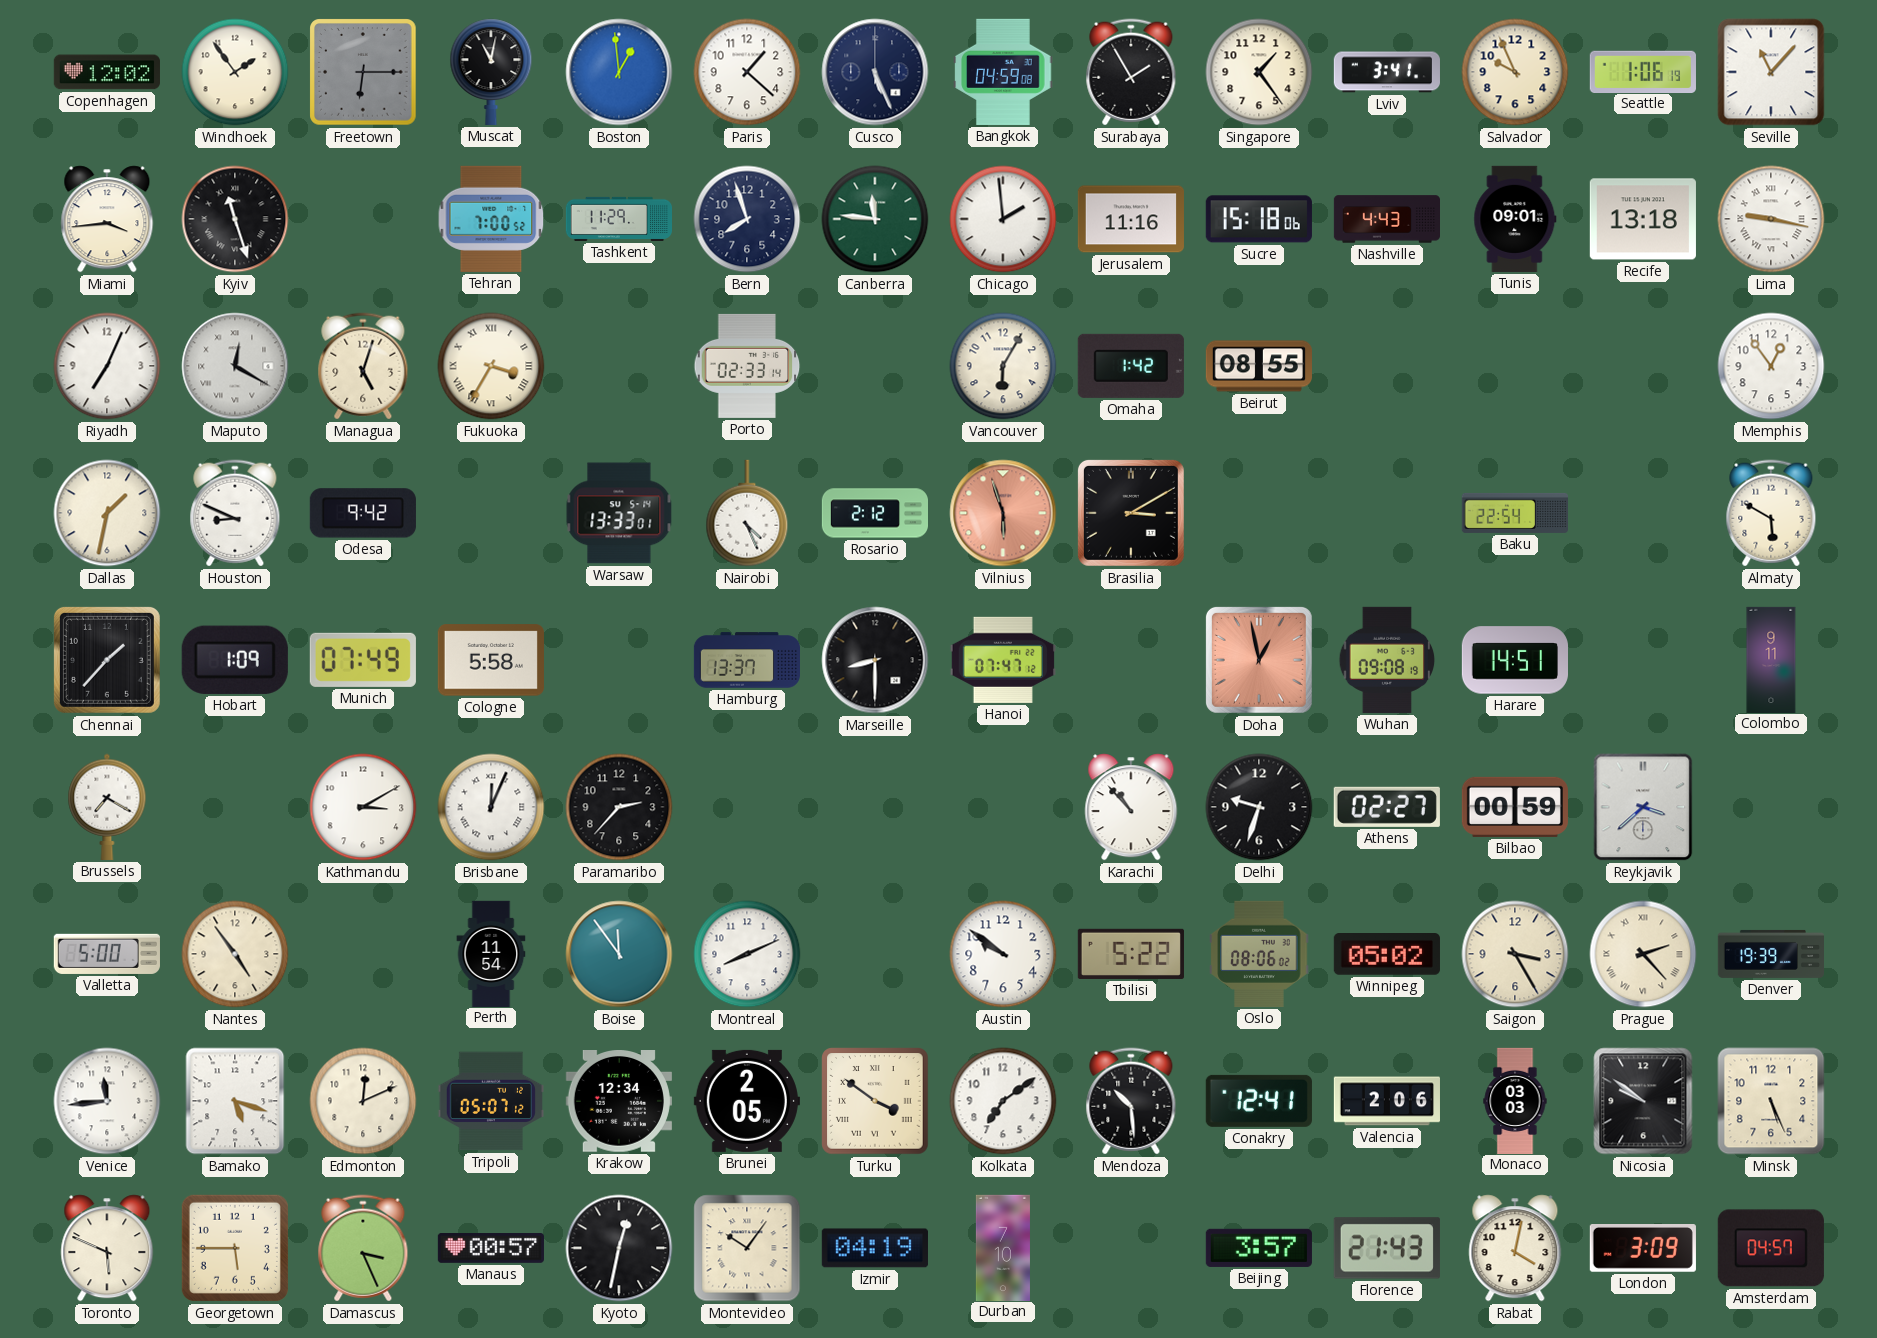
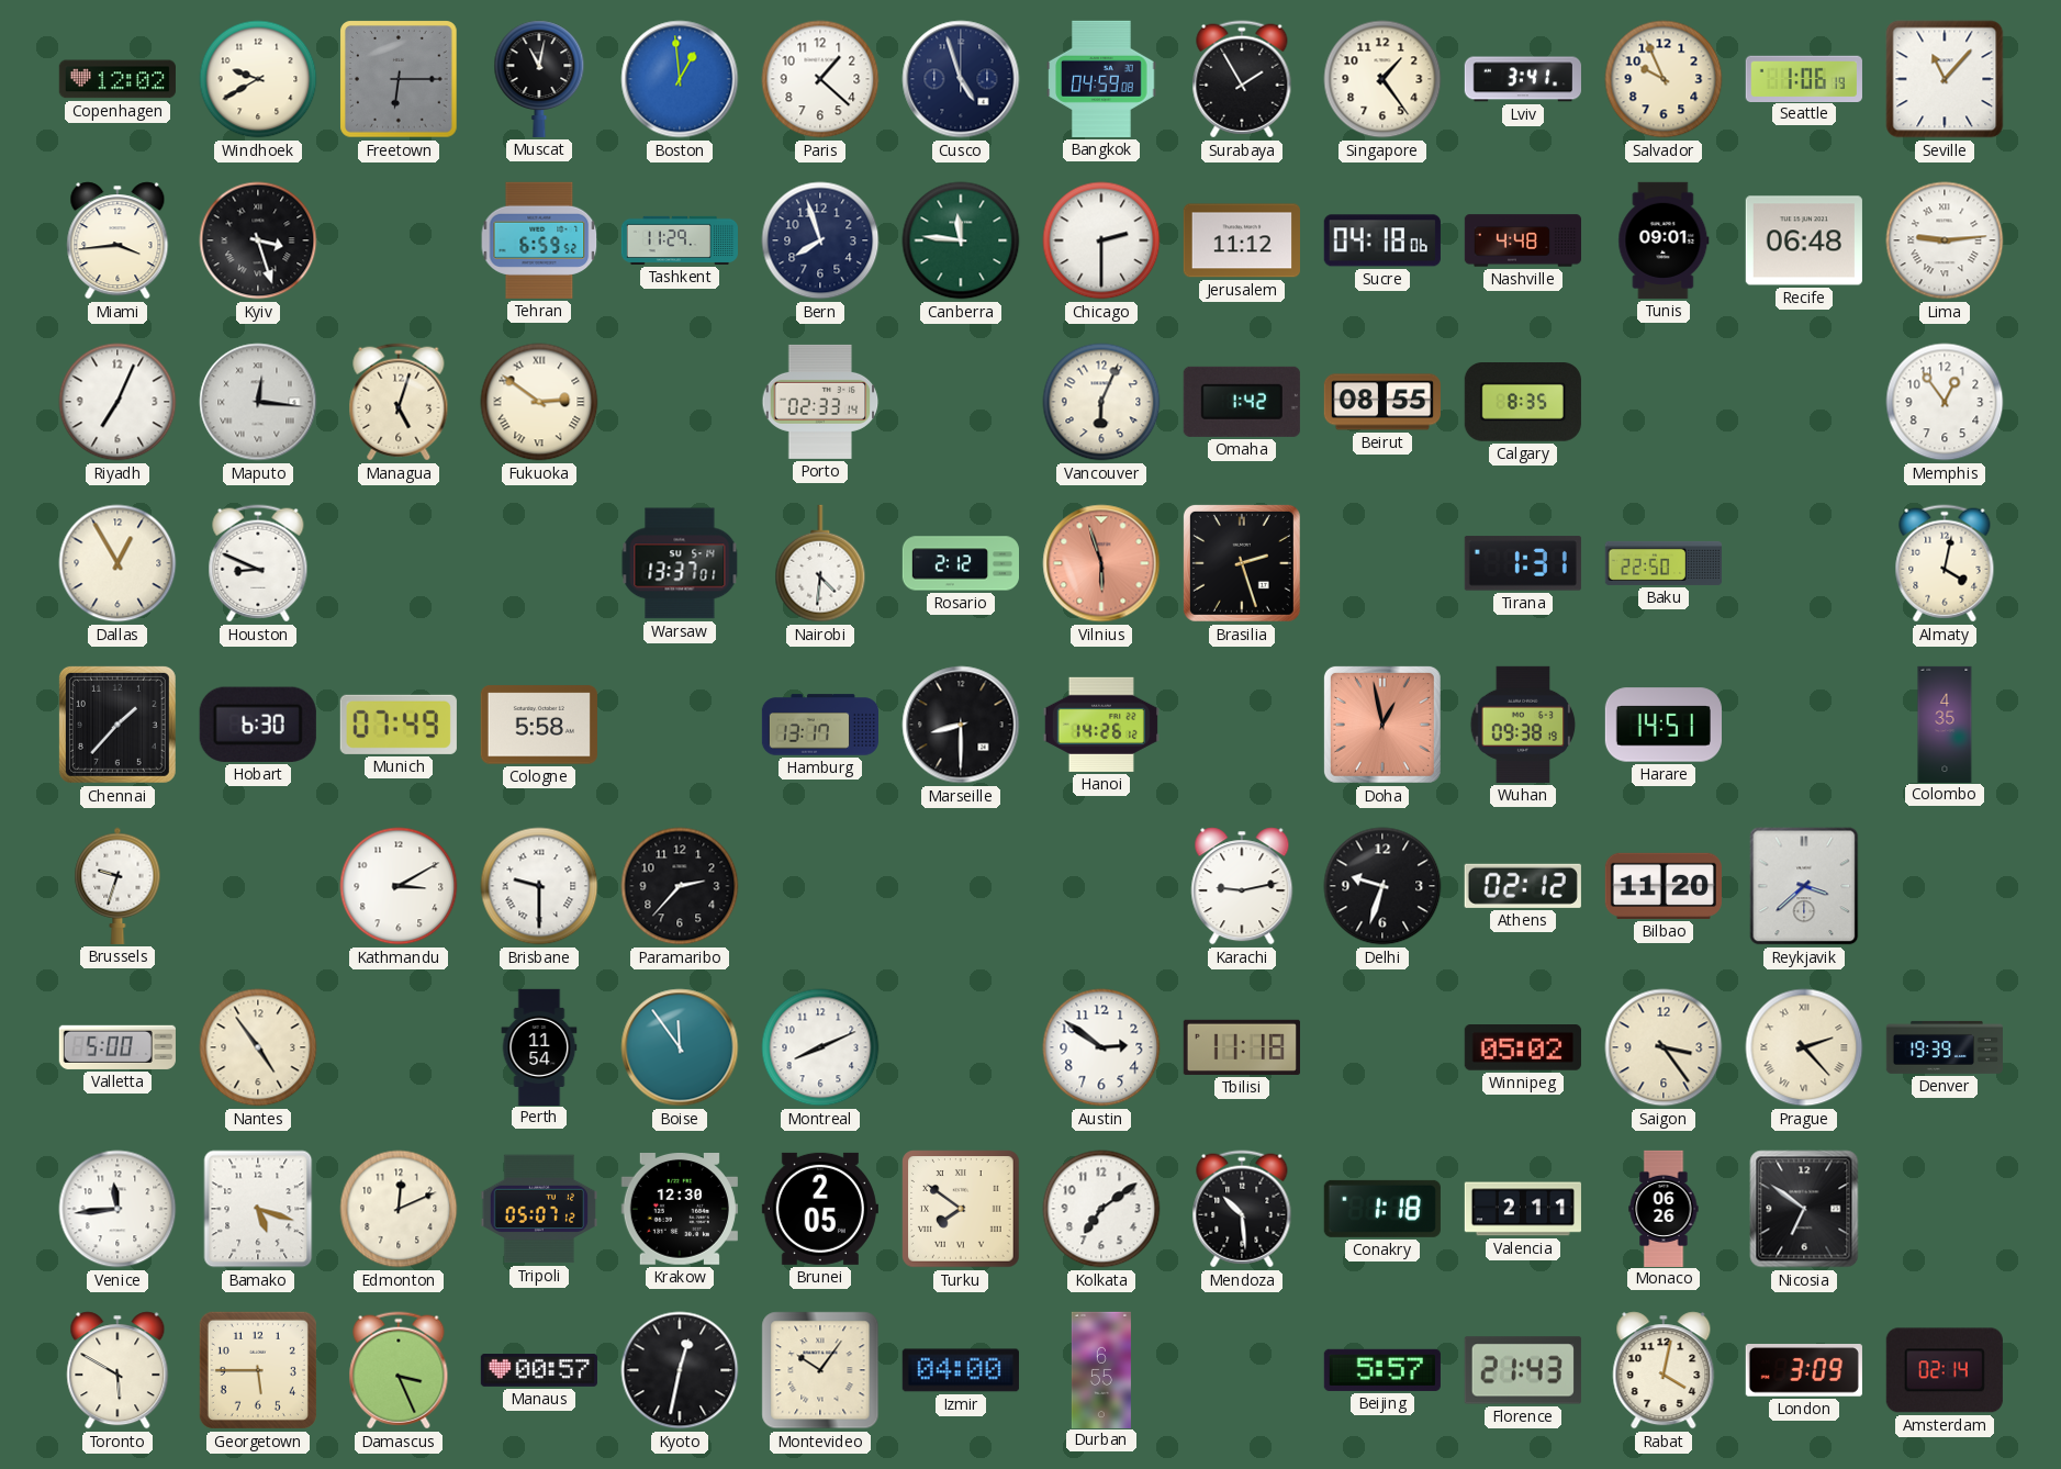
Windhoek: 1:54 -> 9:40 (258, 79)
Cusco: 5:26 -> 4:57 (961, 79)
Kyiv: 11:27 -> 3:27 (258, 240)
Tehran: 7:00 -> 6:59 (539, 240)
Chicago: 1:59 -> 2:30 (1101, 240)
Jerusalem: 11:16 -> 11:12 (1242, 240)
Sucre: 15:18 -> 04:18 (1382, 240)
Nashville: 4:43 -> 4:48 (1522, 240)
Recife: 13:18 -> 06:48 (1804, 240)
Lima: 9:17 -> 9:14 (1945, 240)
Maputo: 12:20 -> 12:16 (258, 402)
Fukuoka: 3:35 -> 2:51 (539, 402)
Vancouver: 6:05 -> 6:04 (1101, 402)
Calgary: none -> 8:35 (1523, 403)
Dallas: 1:32 -> 12:55 (117, 563)
Odesa: 9:42 -> none (363, 513)
Warsaw: 13:33 -> 13:37 (680, 563)
Nairobi: 4:26 -> 4:31 (820, 563)
Brasilia: 3:10 -> 2:27 (1242, 563)
Tirana: none -> 1:31 (1523, 563)
Baku: 22:54 -> 22:50 (1662, 563)
Almaty: 5:50 -> 4:02 (1945, 563)
Hobart: 1:09 -> 6:30 (258, 725)
Hamburg: 13:37 -> 13:17 (819, 725)
Hanoi: 07:47 -> 14:26 (1101, 725)
Wuhan: 09:08 -> 09:38 (1523, 725)
Colombo: 9:11 -> 4:35 (1945, 724)
Brussels: 7:20 -> 9:33 (117, 886)
Brisbane: 12:04 -> 9:30 (539, 886)
Karachi: 10:53 -> 9:13 (1242, 886)
Athens: 02:27 -> 02:12 (1523, 886)
Bilbao: 00:59 -> 11:20 (1664, 886)
Austin: 9:51 -> 2:51 (1101, 1047)
Tbilisi: 5:22 -> 11:18 (1242, 1047)
Oslo: 08:06 -> none (1259, 954)
Saigon: 3:25 -> 3:24 (1664, 1047)
Krakow: 12:34 -> 12:30 (680, 1210)
Turku: 3:51 -> 7:51 (961, 1209)
Conakry: 12:41 -> 1:18 (1382, 1209)
Valencia: 2:06 -> 2:11 (1523, 1209)
Monaco: 03:03 -> 06:26 (1664, 1208)
Nicosia: 9:51 -> 6:51 (1804, 1209)
Minsk: 5:26 -> none (1771, 1101)
Toronto: 5:49 -> 5:50 (117, 1370)
Izmir: 04:19 -> 04:00 (961, 1370)
Durban: 7:10 -> 6:55 (1101, 1369)
Beijing: 3:57 -> 5:57 (1382, 1370)
Amsterdam: 04:57 -> 02:14 (1945, 1370)
